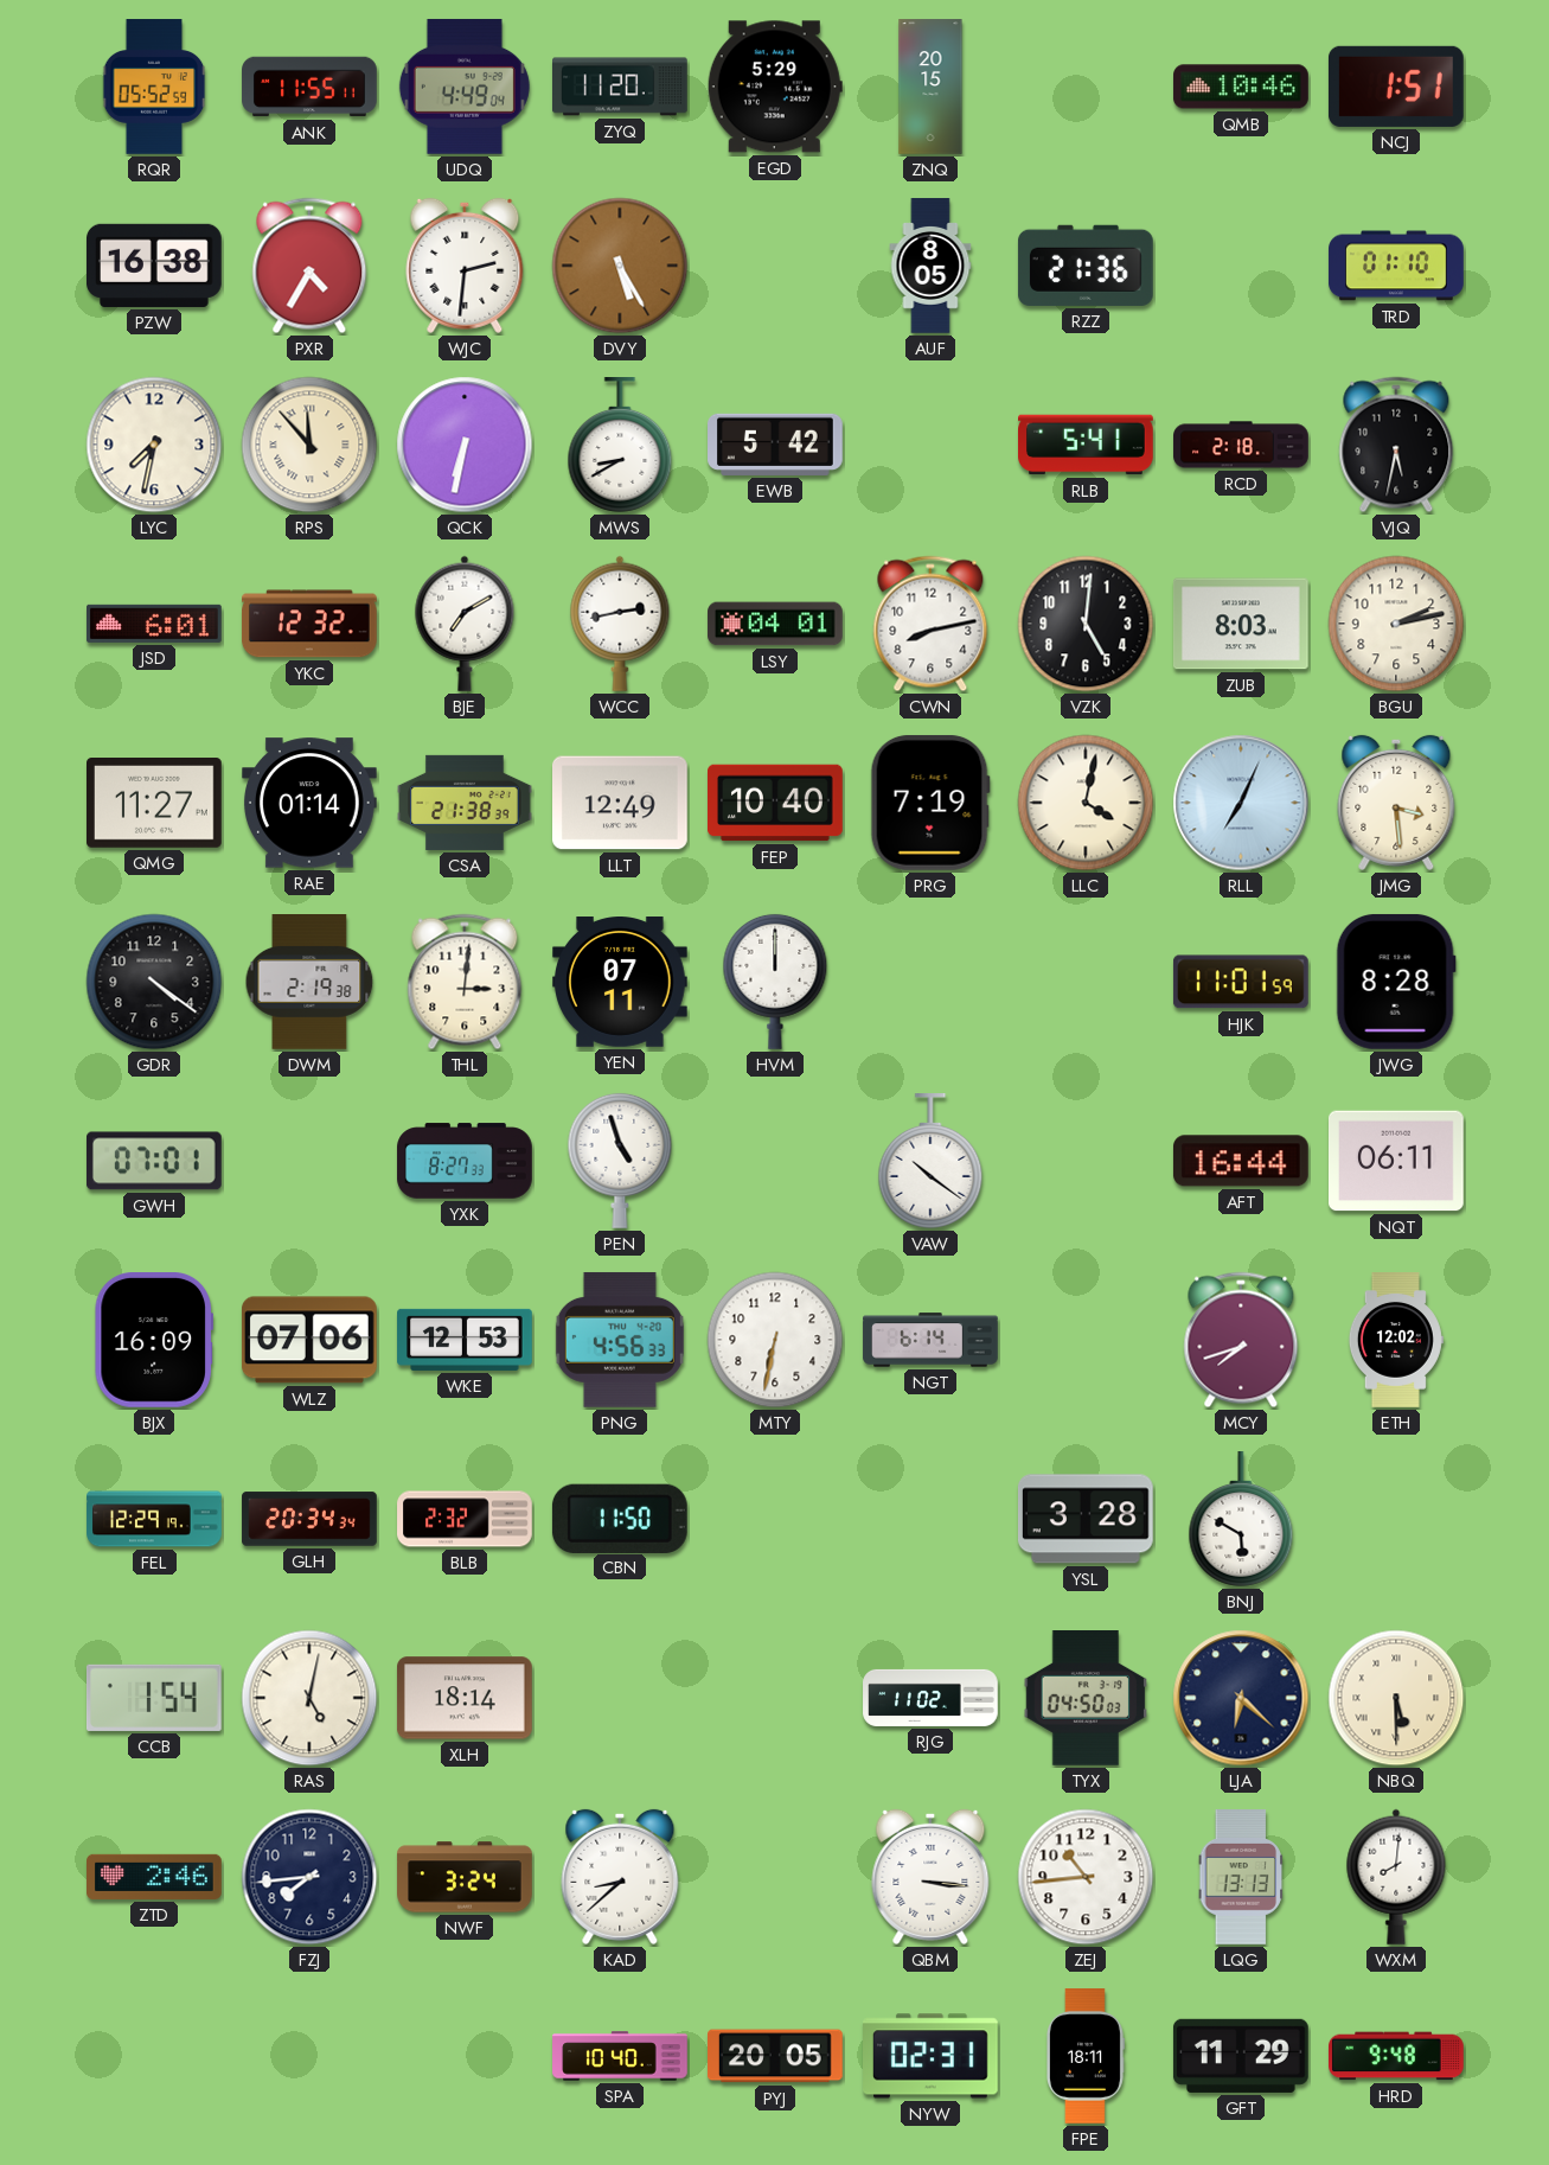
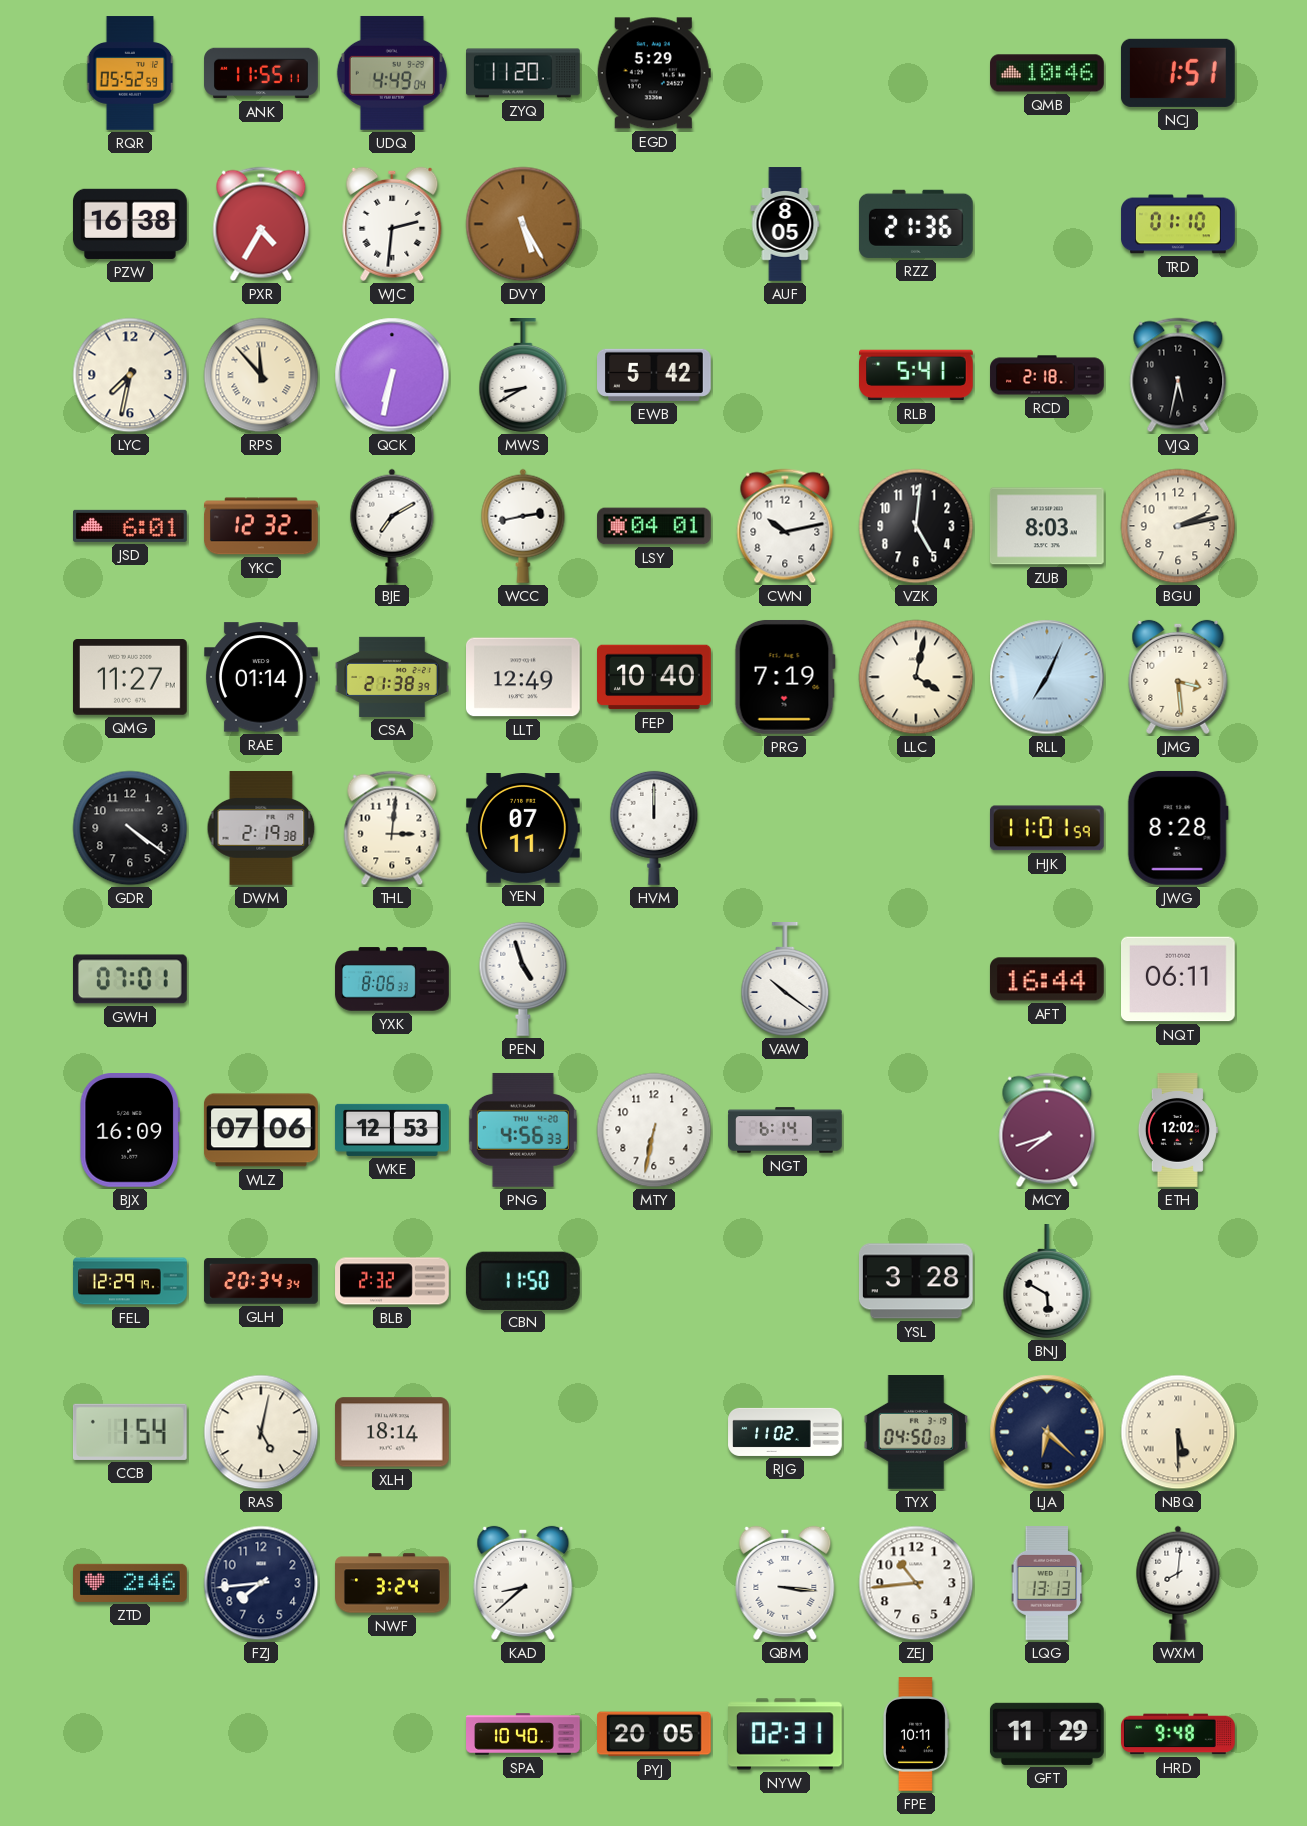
ZNQ: 20:15 -> none (930, 87)
CWN: 8:13 -> 10:13 (785, 526)
YXK: 8:27 -> 8:06 (392, 979)
FPE: 18:11 -> 10:11 (916, 1734)
